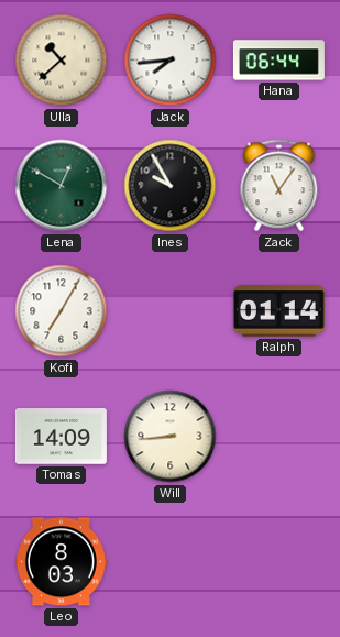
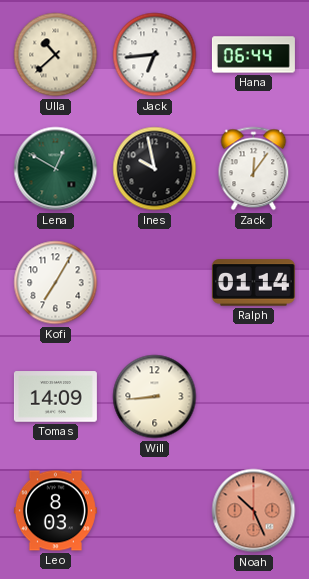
Jack: 7:44 -> 6:44 (155, 55)
Ines: 9:55 -> 9:58 (155, 169)
Zack: 11:06 -> 12:06 (254, 169)
Noah: none -> 10:26 (254, 511)
